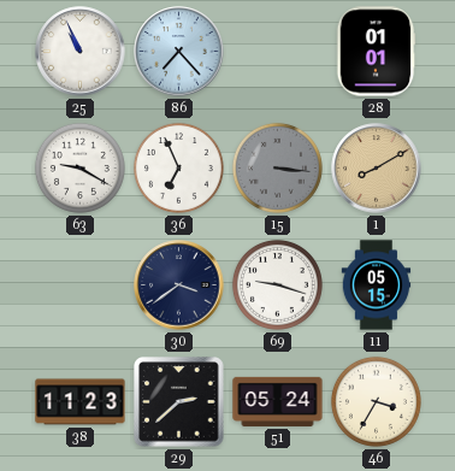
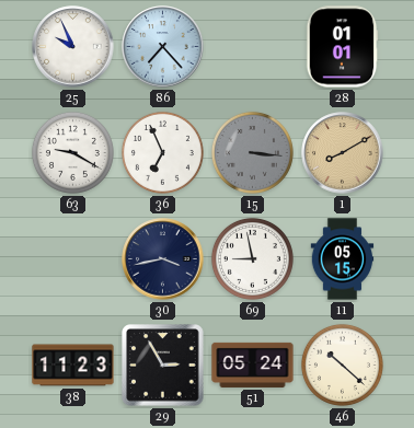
25: 10:56 -> 9:56 (73, 47)
30: 3:39 -> 3:43 (163, 259)
69: 9:18 -> 8:58 (252, 258)
29: 2:38 -> 2:55 (163, 366)
46: 3:35 -> 10:22 (342, 365)
